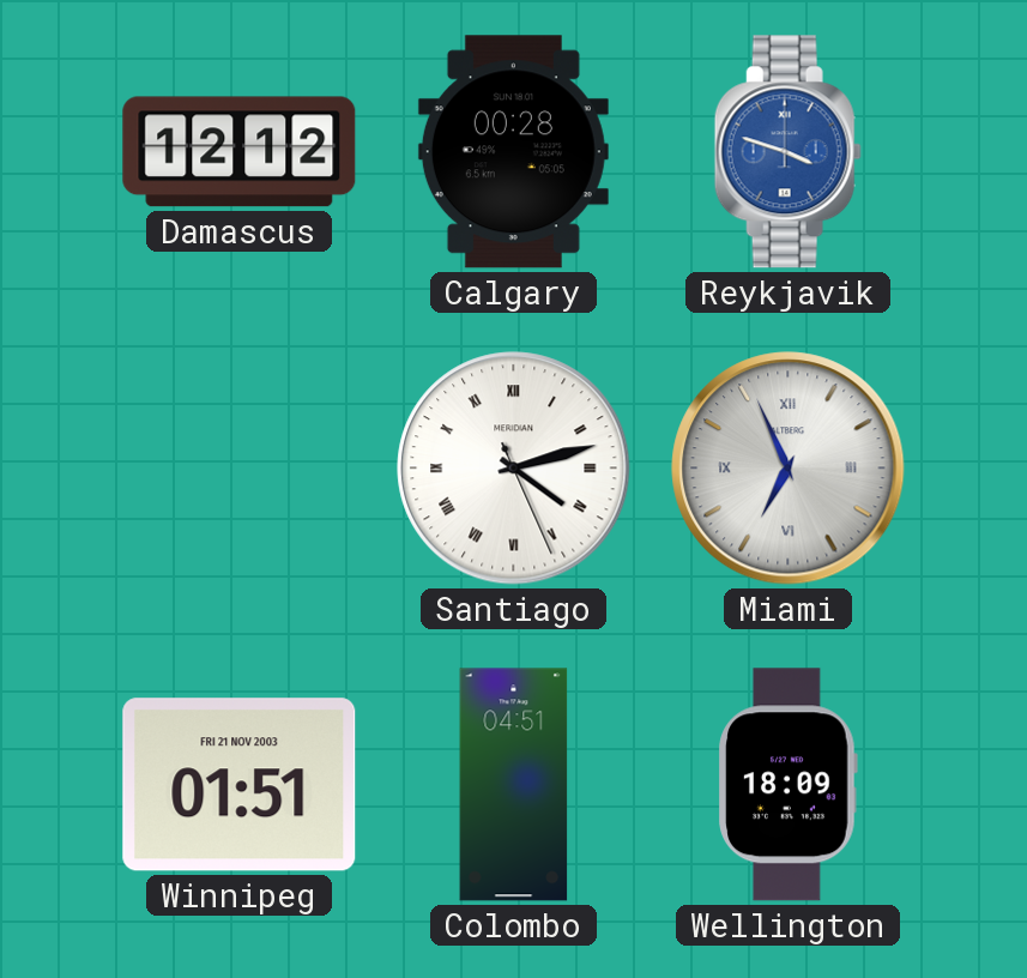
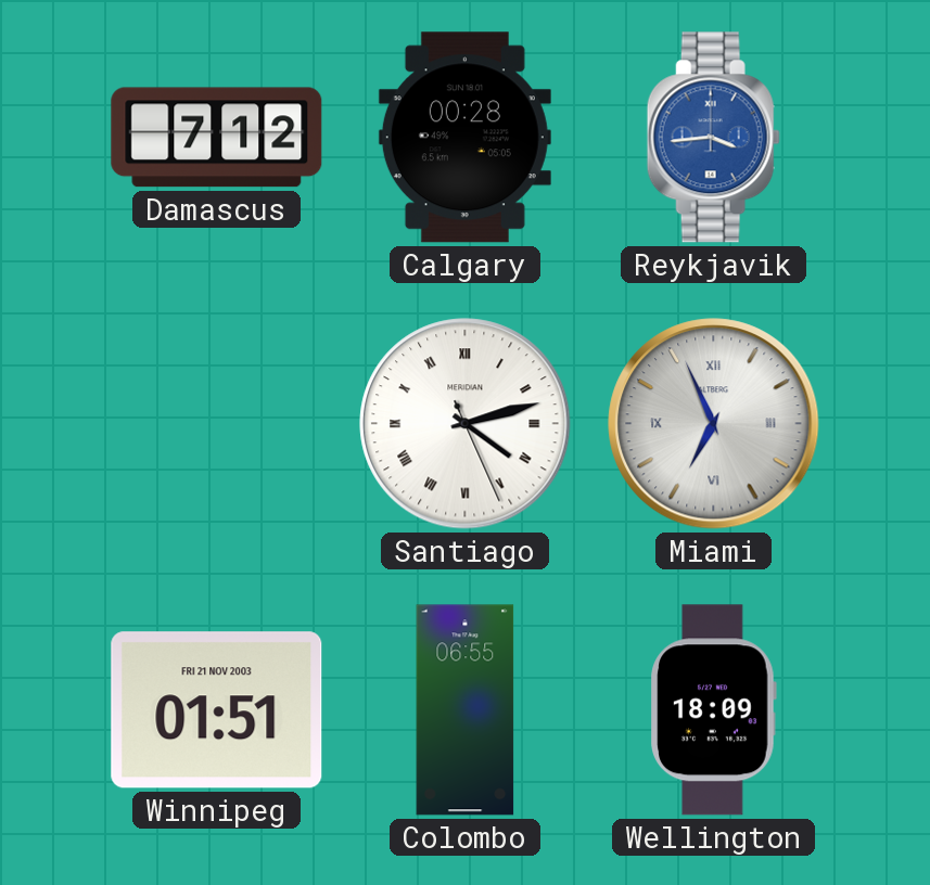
Damascus: 12:12 -> 7:12 (217, 138)
Reykjavik: 3:48 -> 3:44 (713, 138)
Colombo: 04:51 -> 06:55 (466, 710)
